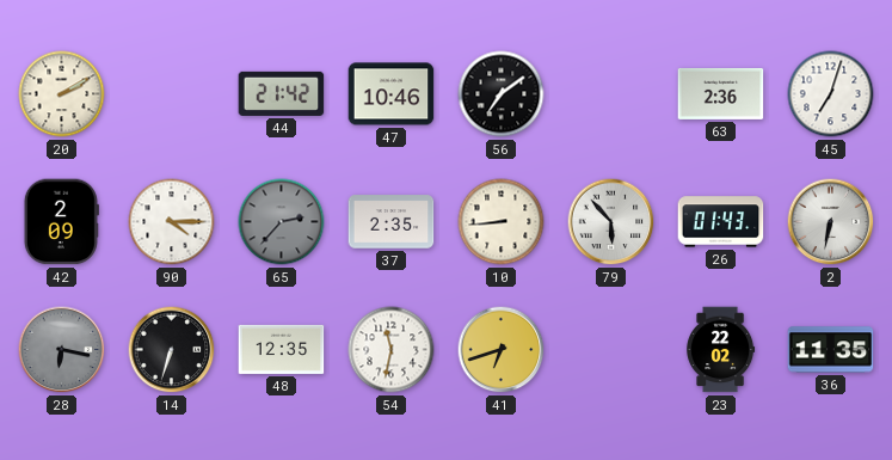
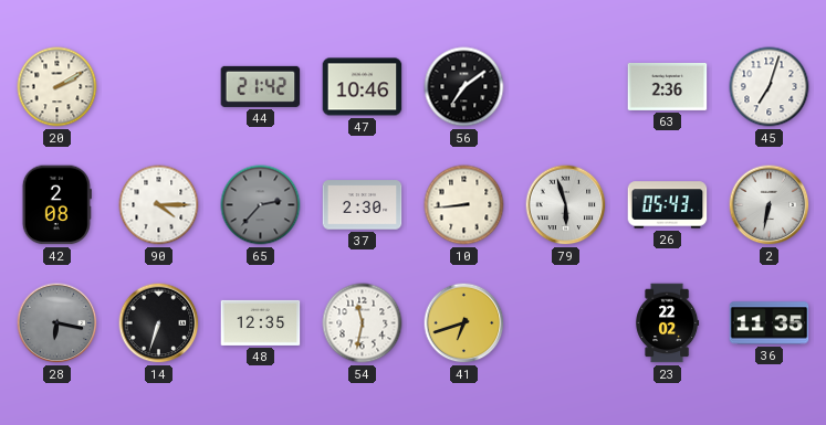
42: 2:09 -> 2:08 (56, 205)
37: 2:35 -> 2:30 (363, 205)
79: 5:53 -> 5:57 (566, 205)
26: 01:43 -> 05:43 (668, 205)
